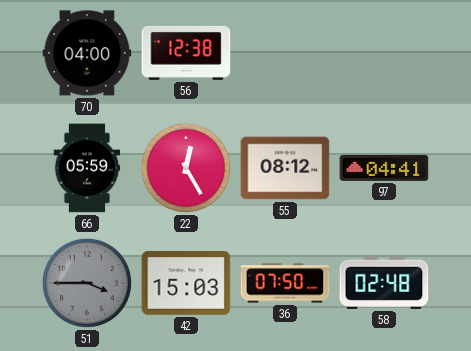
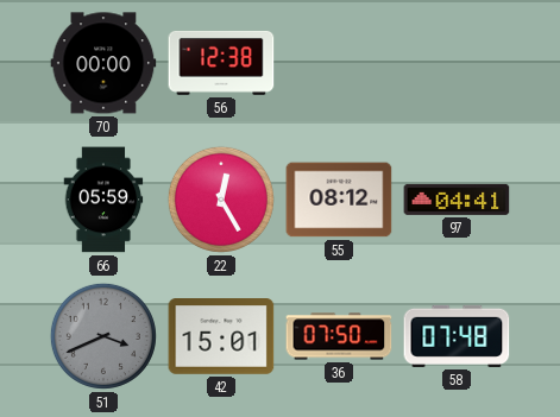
70: 04:00 -> 00:00 (103, 63)
51: 3:45 -> 3:41 (103, 336)
42: 15:03 -> 15:01 (221, 337)
58: 02:48 -> 07:48 (457, 336)
